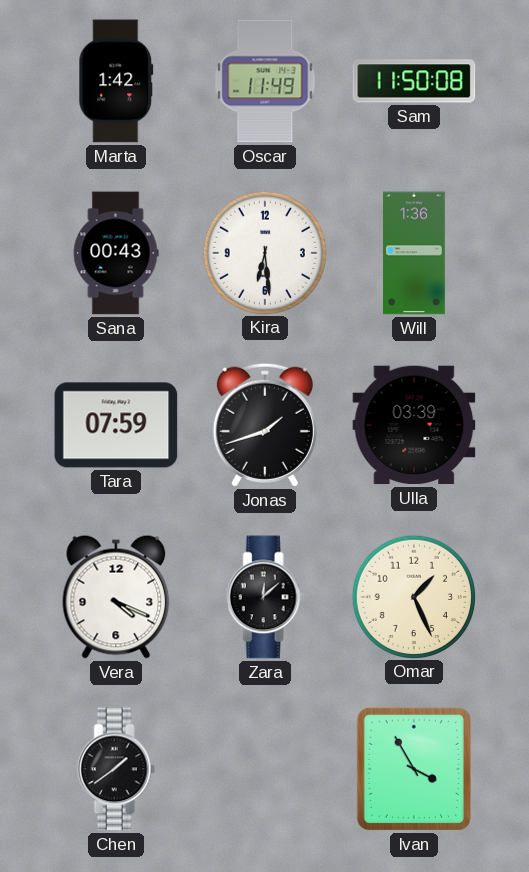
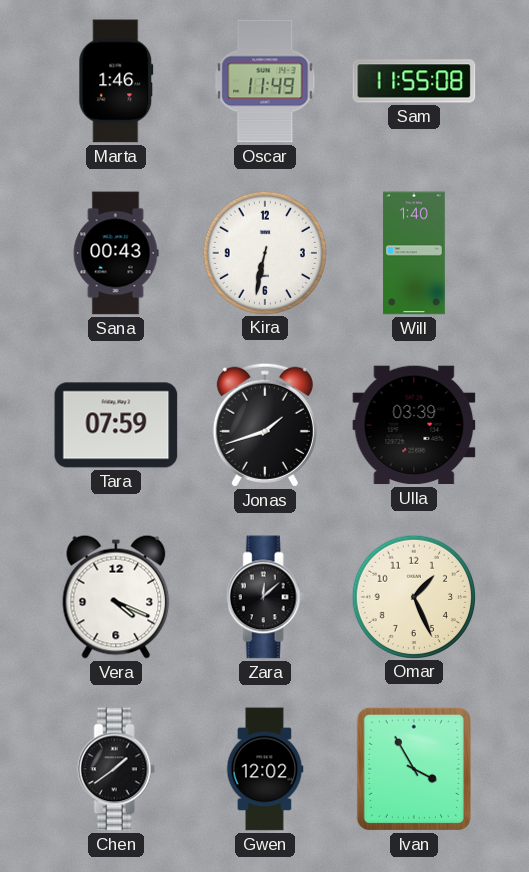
Marta: 1:42 -> 1:46 (116, 81)
Sam: 11:50 -> 11:55 (414, 81)
Kira: 6:29 -> 6:32 (264, 252)
Will: 1:36 -> 1:40 (414, 253)
Gwen: none -> 12:02 (265, 769)
